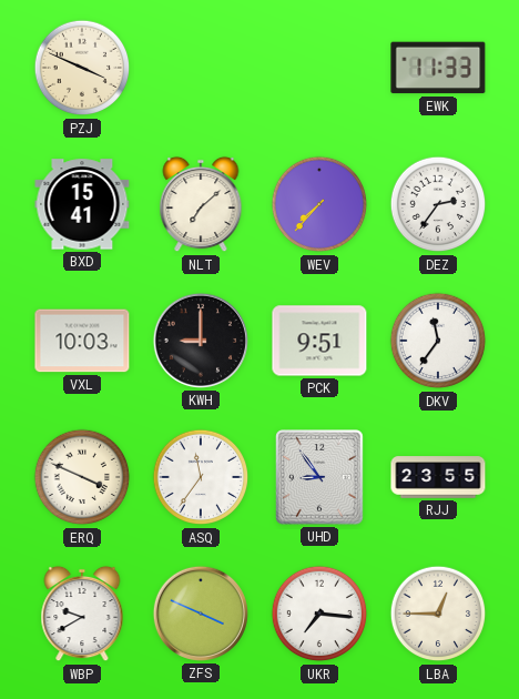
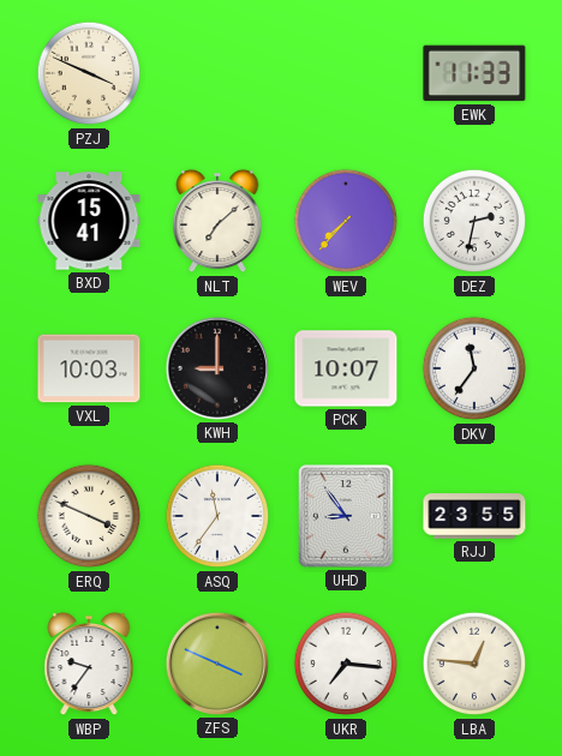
DEZ: 2:36 -> 2:32 (474, 221)
PCK: 9:51 -> 10:07 (346, 368)
WBP: 9:40 -> 9:36 (89, 664)
LBA: 12:45 -> 12:46 (474, 664)
